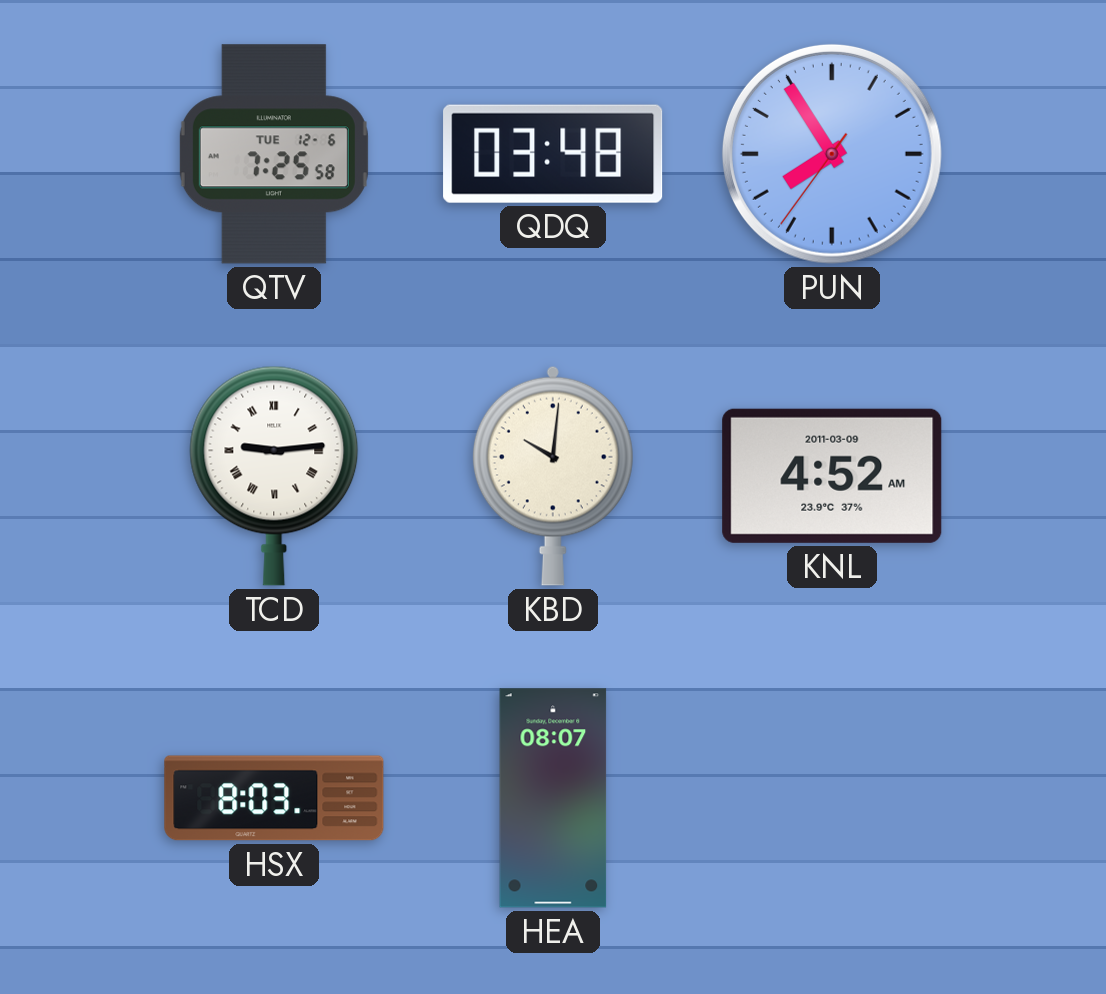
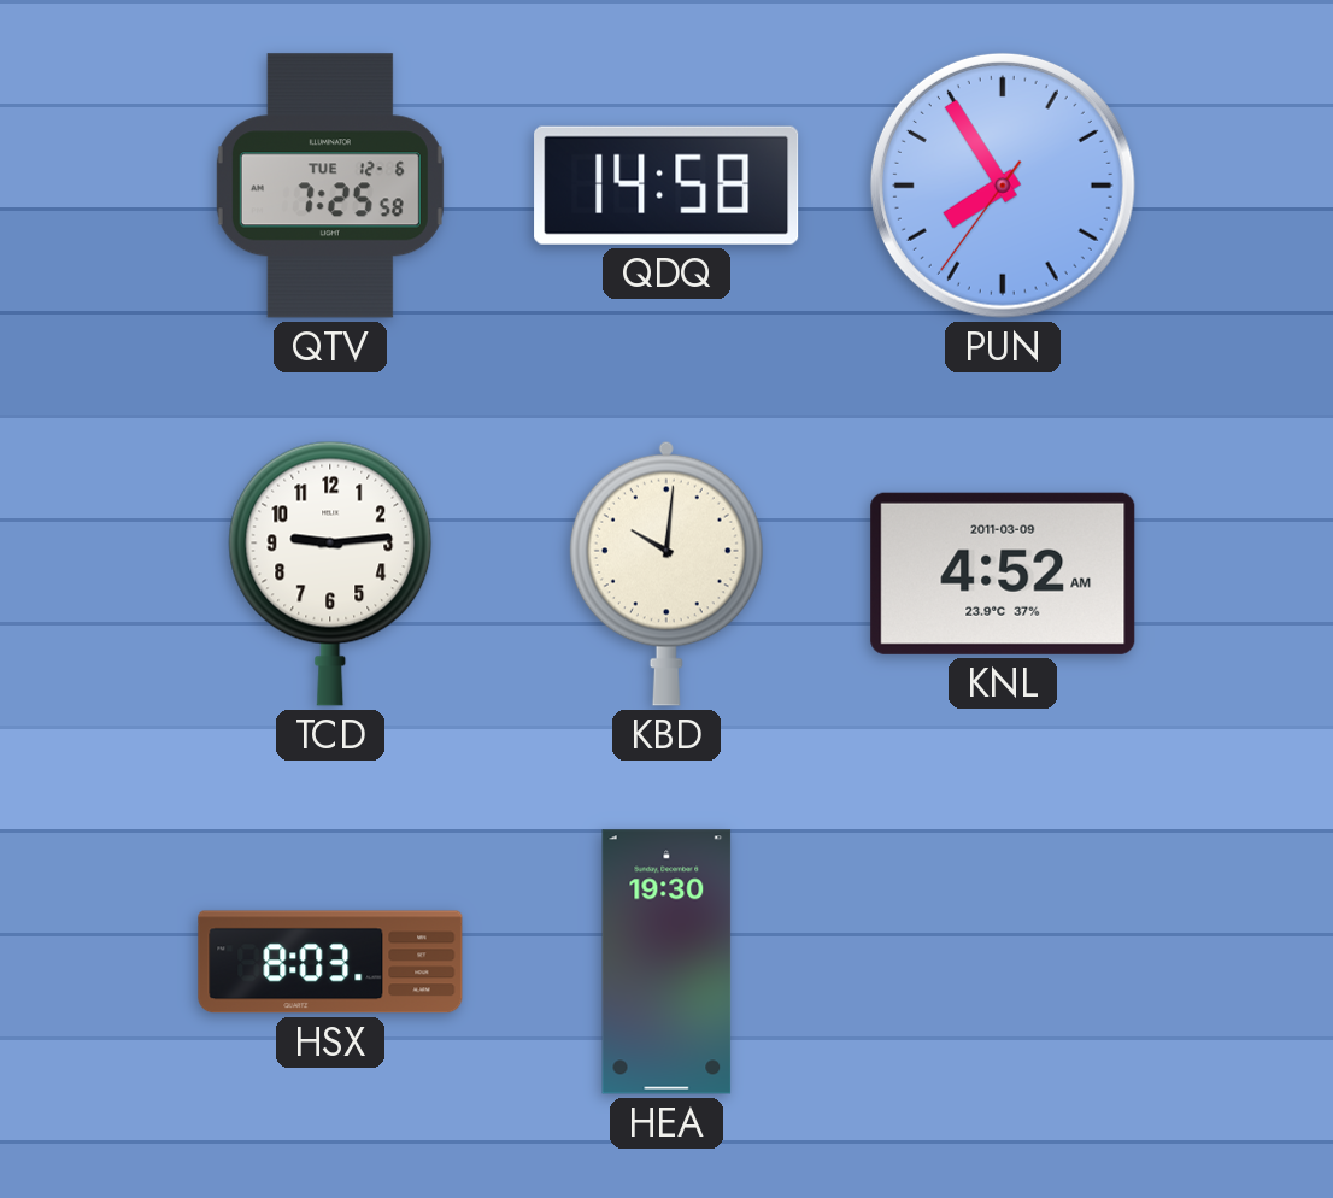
QDQ: 03:48 -> 14:58 (666, 186)
TCD numerals: Roman -> Arabic (330, 574)
HEA: 08:07 -> 19:30 (666, 962)
